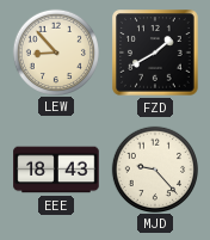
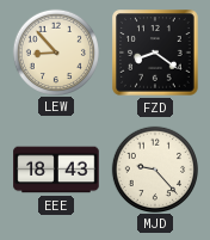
FZD: 1:40 -> 8:21 (155, 53)
